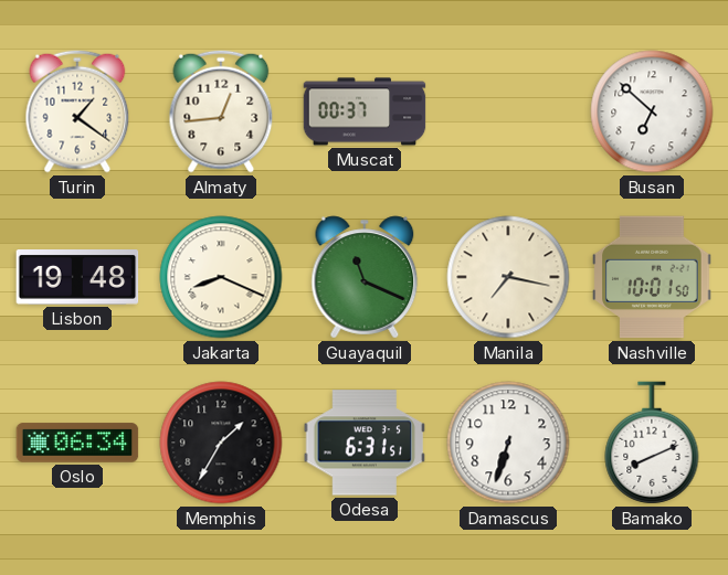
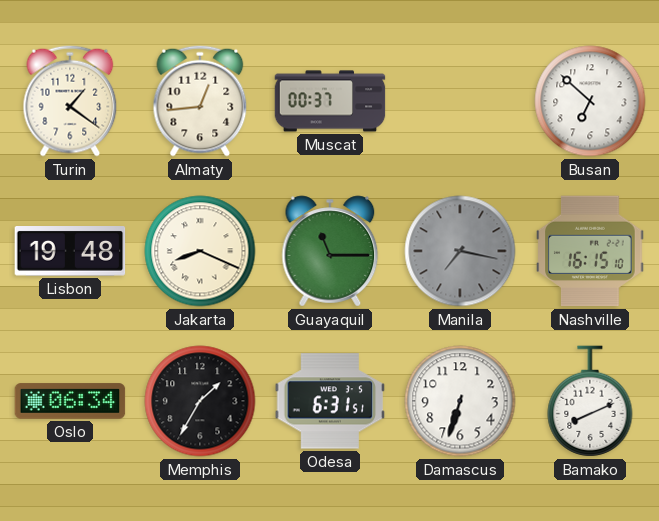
Guayaquil: 11:19 -> 11:15 (330, 251)
Manila dial: cream -> grey (460, 251)
Nashville: 10:01 -> 16:15 (590, 251)
